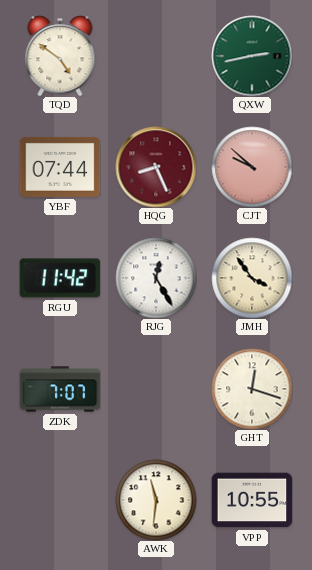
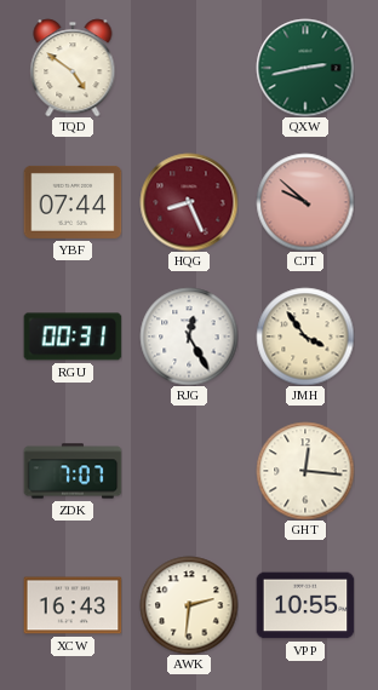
RGU: 11:42 -> 00:31 (73, 337)
GHT: 12:18 -> 12:16 (305, 471)
XCW: none -> 16:43 (73, 605)
AWK: 11:31 -> 2:31 (189, 605)
